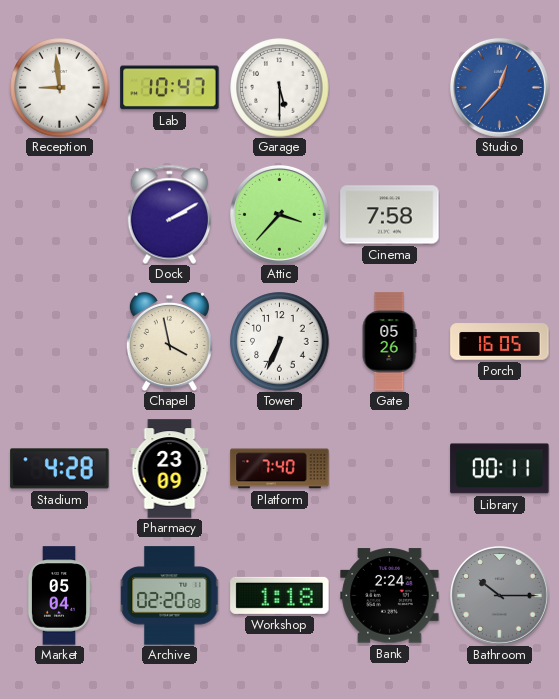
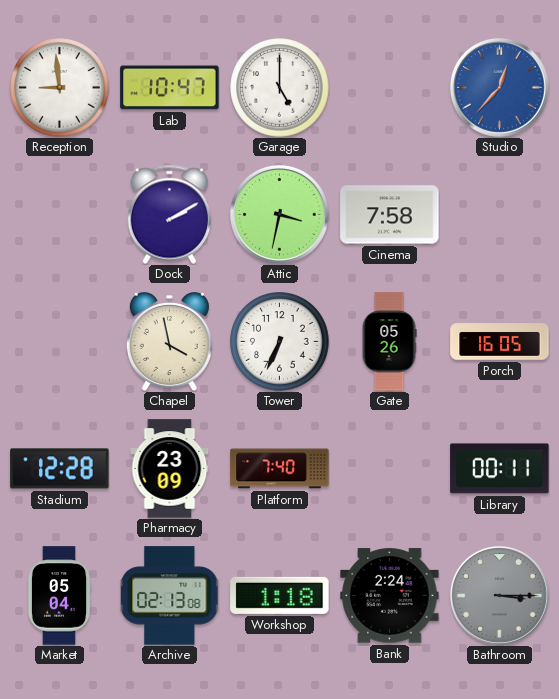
Garage: 5:30 -> 5:00 (280, 88)
Attic: 3:37 -> 3:32 (279, 214)
Stadium: 4:28 -> 12:28 (60, 469)
Archive: 02:20 -> 02:13 (170, 596)
Bathroom: 10:15 -> 3:15 (499, 595)
